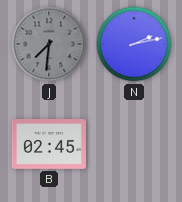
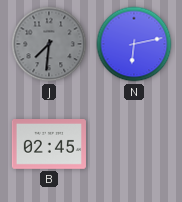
N: 2:13 -> 6:13 (134, 44)
